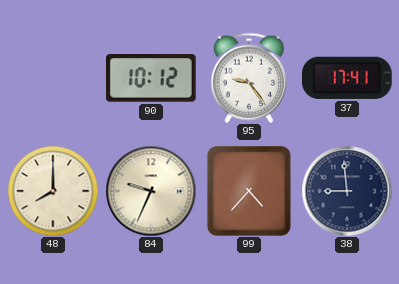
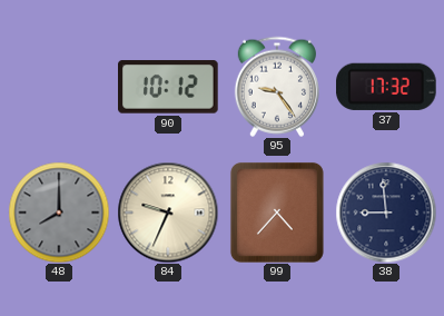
37: 17:41 -> 17:32 (387, 87)
48 dial: cream -> grey (59, 213)
